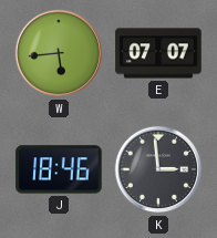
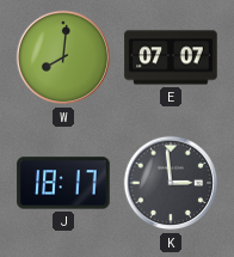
W: 5:44 -> 8:01 (63, 57)
J: 18:46 -> 18:17 (63, 183)
